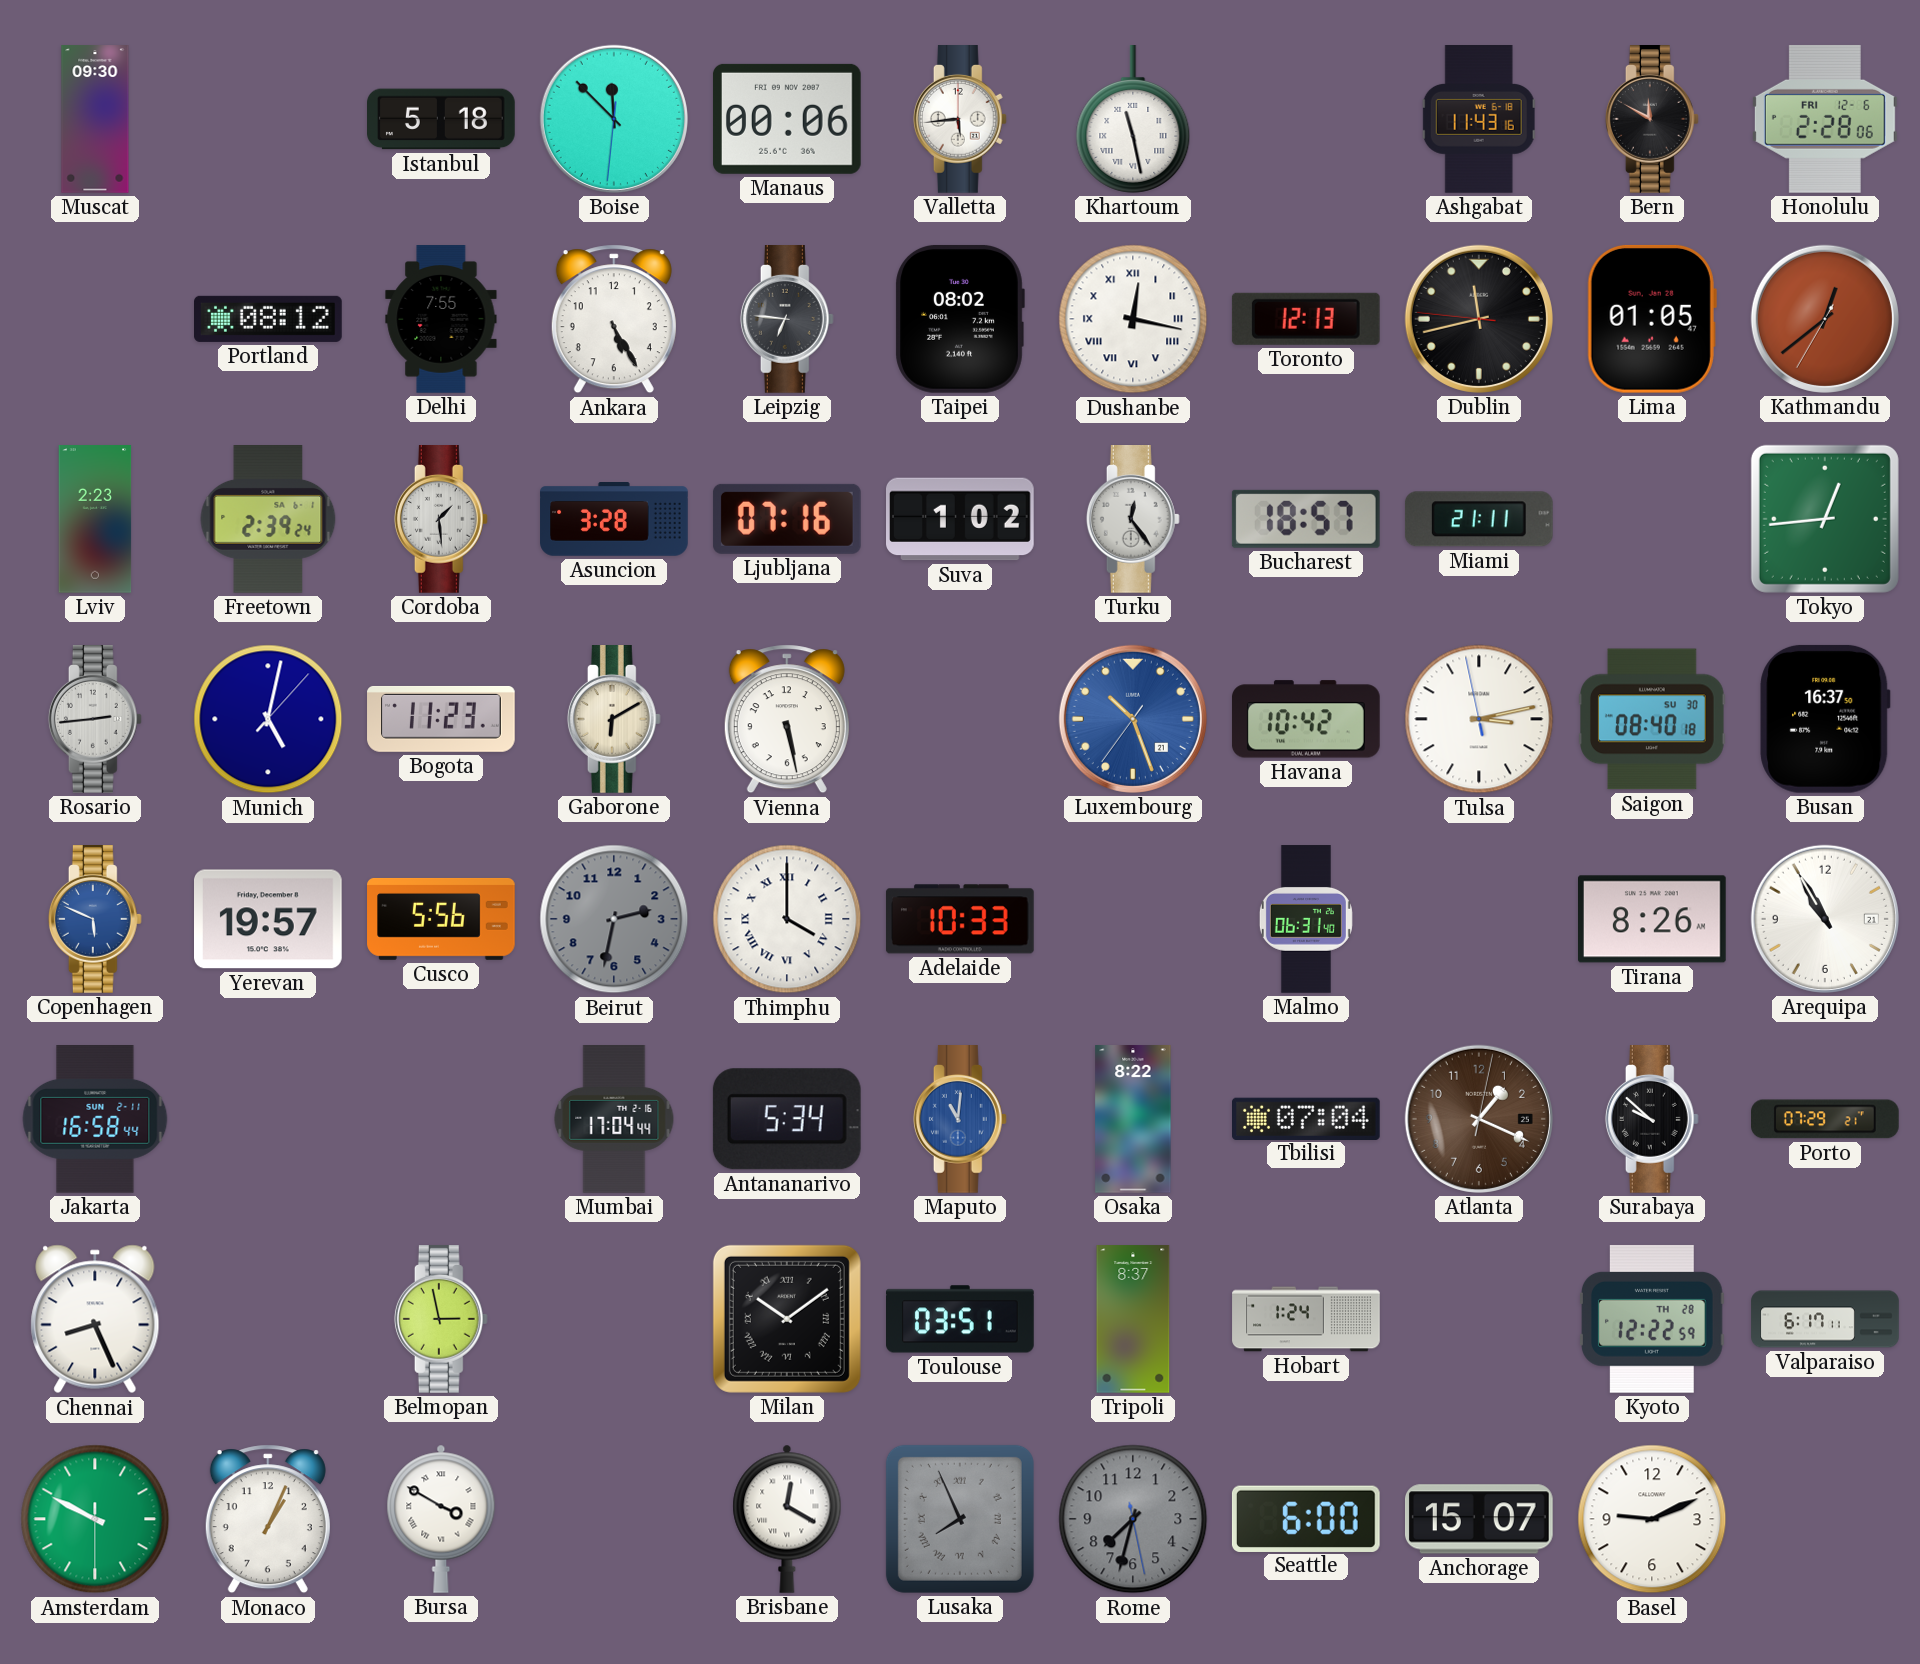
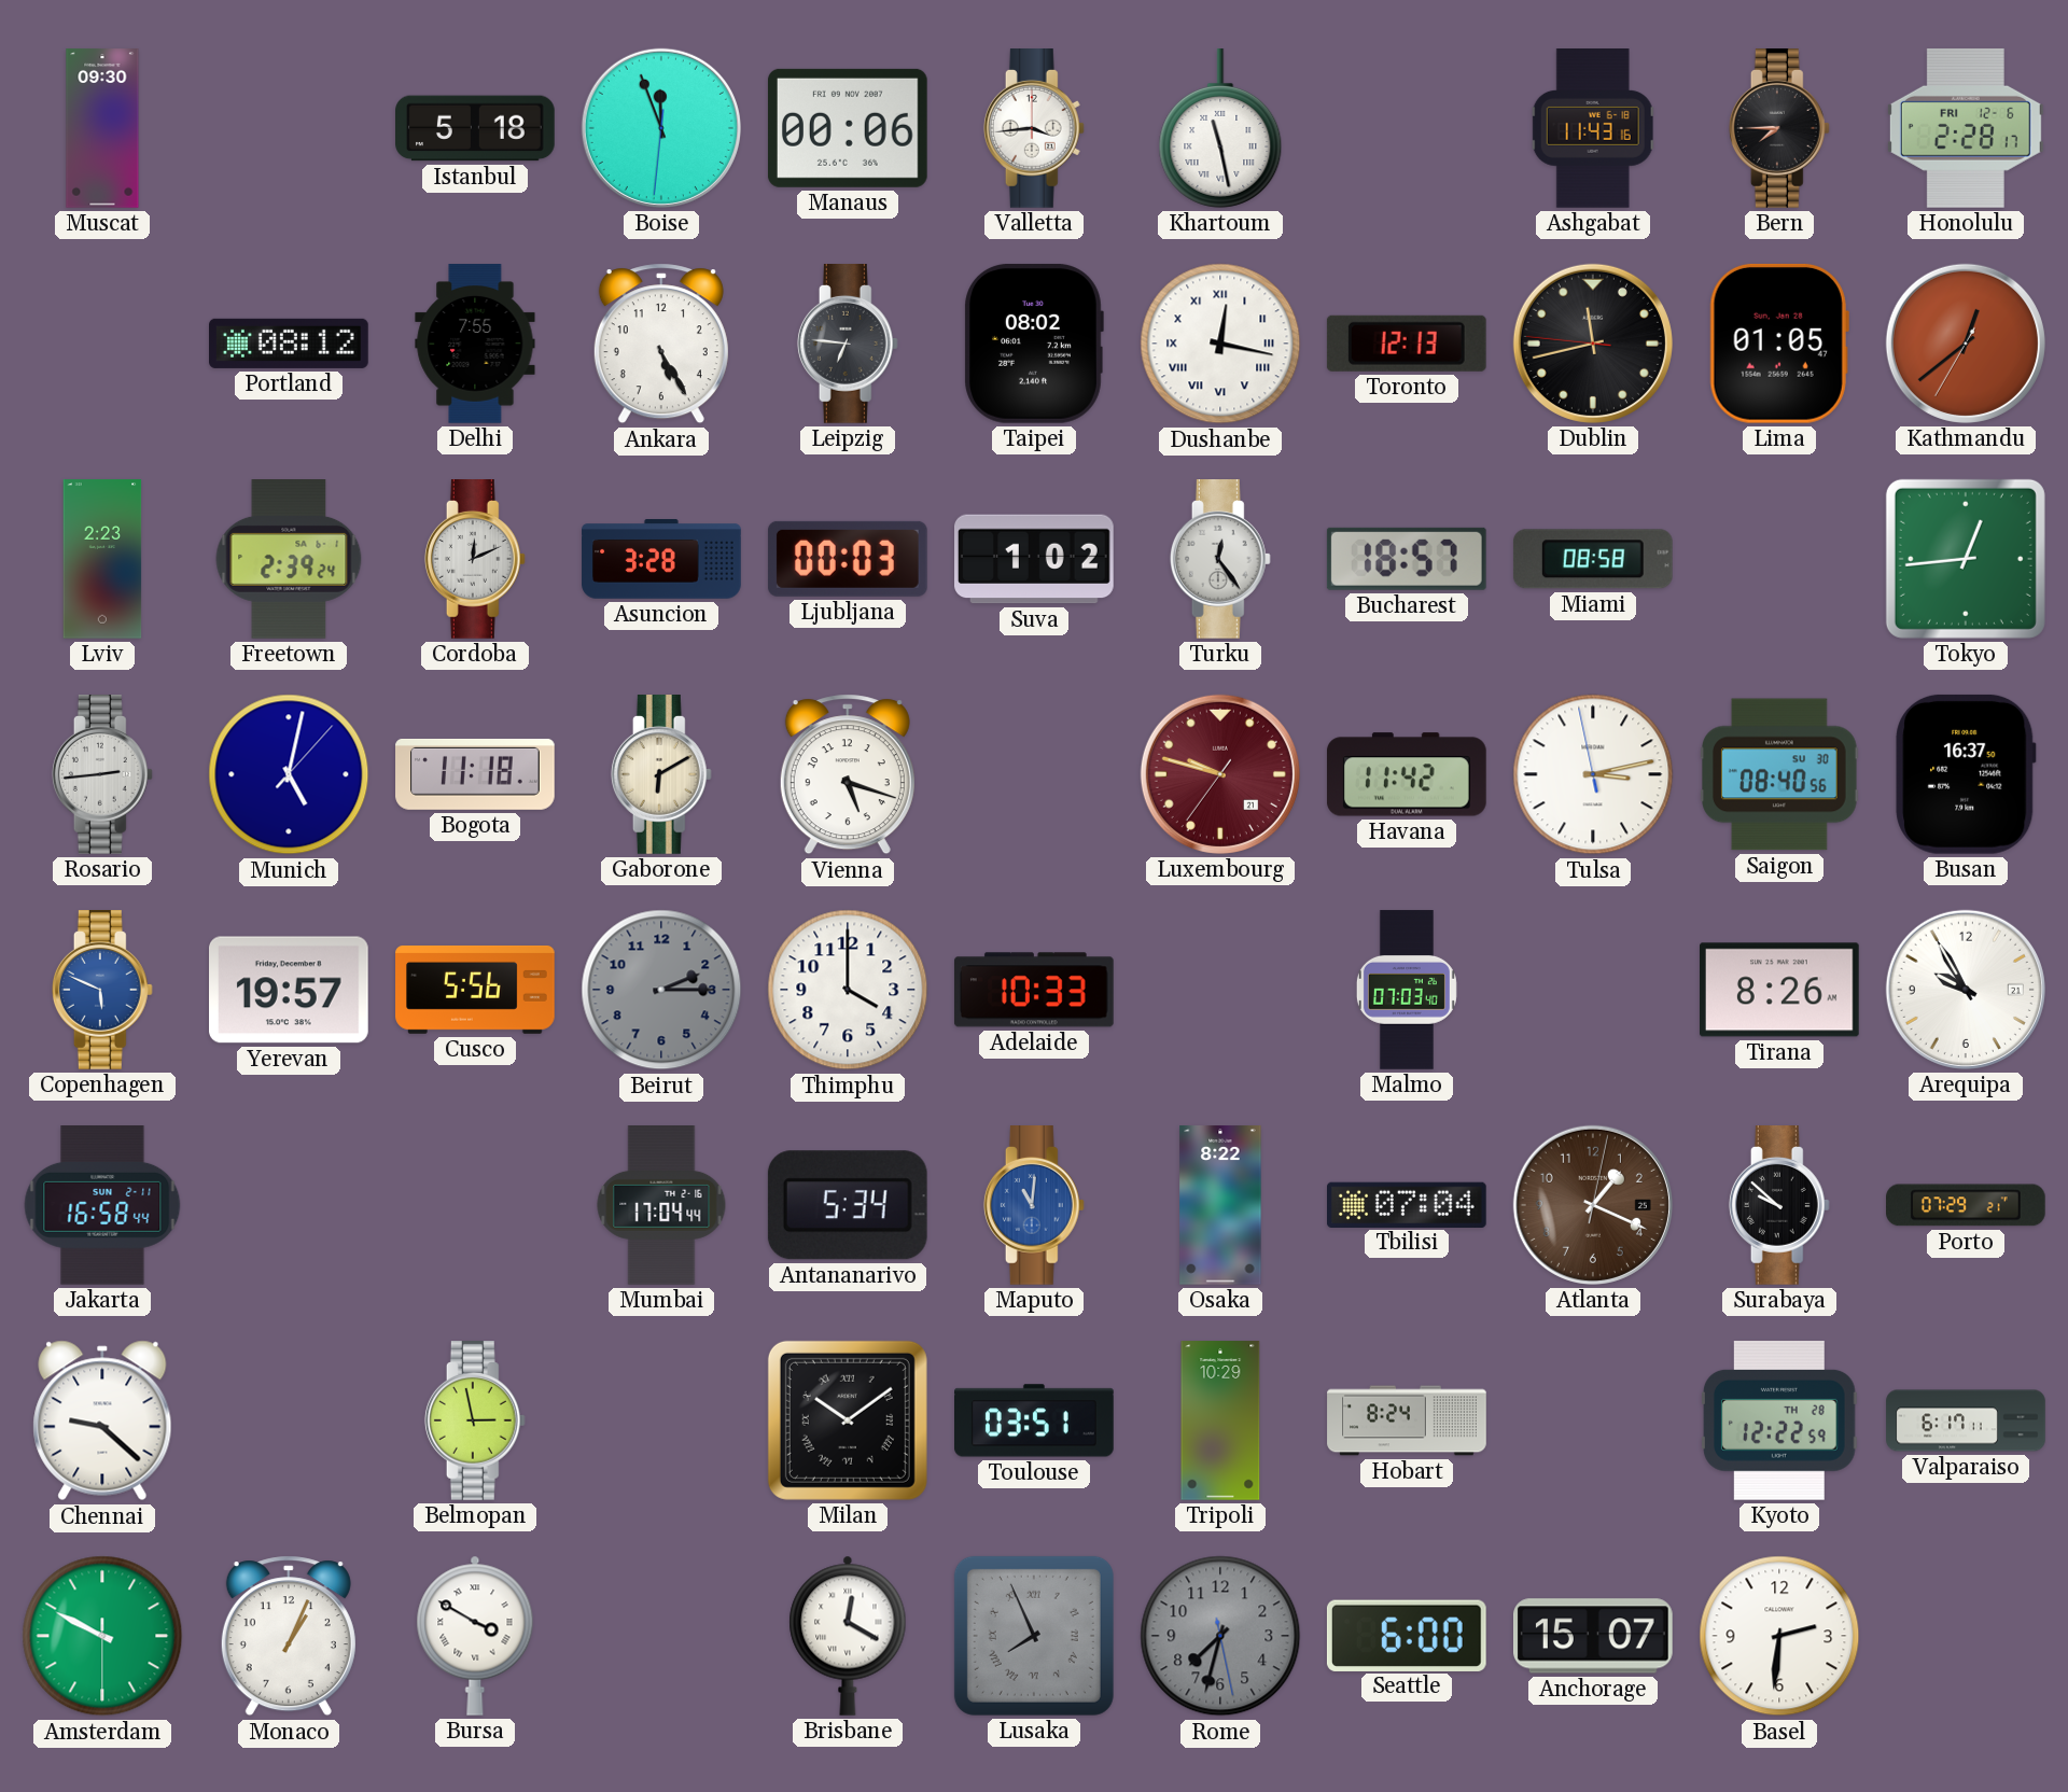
Boise: 11:52 -> 11:56 (661, 128)
Valletta: 5:44 -> 3:44 (1034, 129)
Bern: 11:50 -> 7:45 (1779, 129)
Honolulu: 2:28:06 -> 2:28:17 (1966, 128)
Cordoba: 1:29 -> 12:11 (475, 560)
Ljubljana: 07:16 -> 00:03 (848, 559)
Miami: 21:11 -> 08:58 (1593, 559)
Bogota: 11:23 -> 11:18 (475, 774)
Vienna: 5:28 -> 5:18 (848, 774)
Luxembourg: 10:26 -> 9:47 (1220, 774)
Luxembourg dial: blue -> burgundy (1220, 774)
Havana: 10:42 -> 11:42 (1407, 774)
Saigon: 08:40:18 -> 08:40:56 (1780, 774)
Beirut: 2:32 -> 2:15 (661, 990)
Thimphu numerals: Roman -> Arabic (848, 990)
Malmo: 06:31 -> 07:03 (1407, 990)
Arequipa: 10:55 -> 9:55 (1966, 990)
Chennai: 8:26 -> 9:22 (102, 1420)
Tripoli: 8:37 -> 10:29 (1220, 1420)
Hobart: 1:24 -> 8:24 (1407, 1420)
Basel: 9:11 -> 2:31 (1779, 1636)
